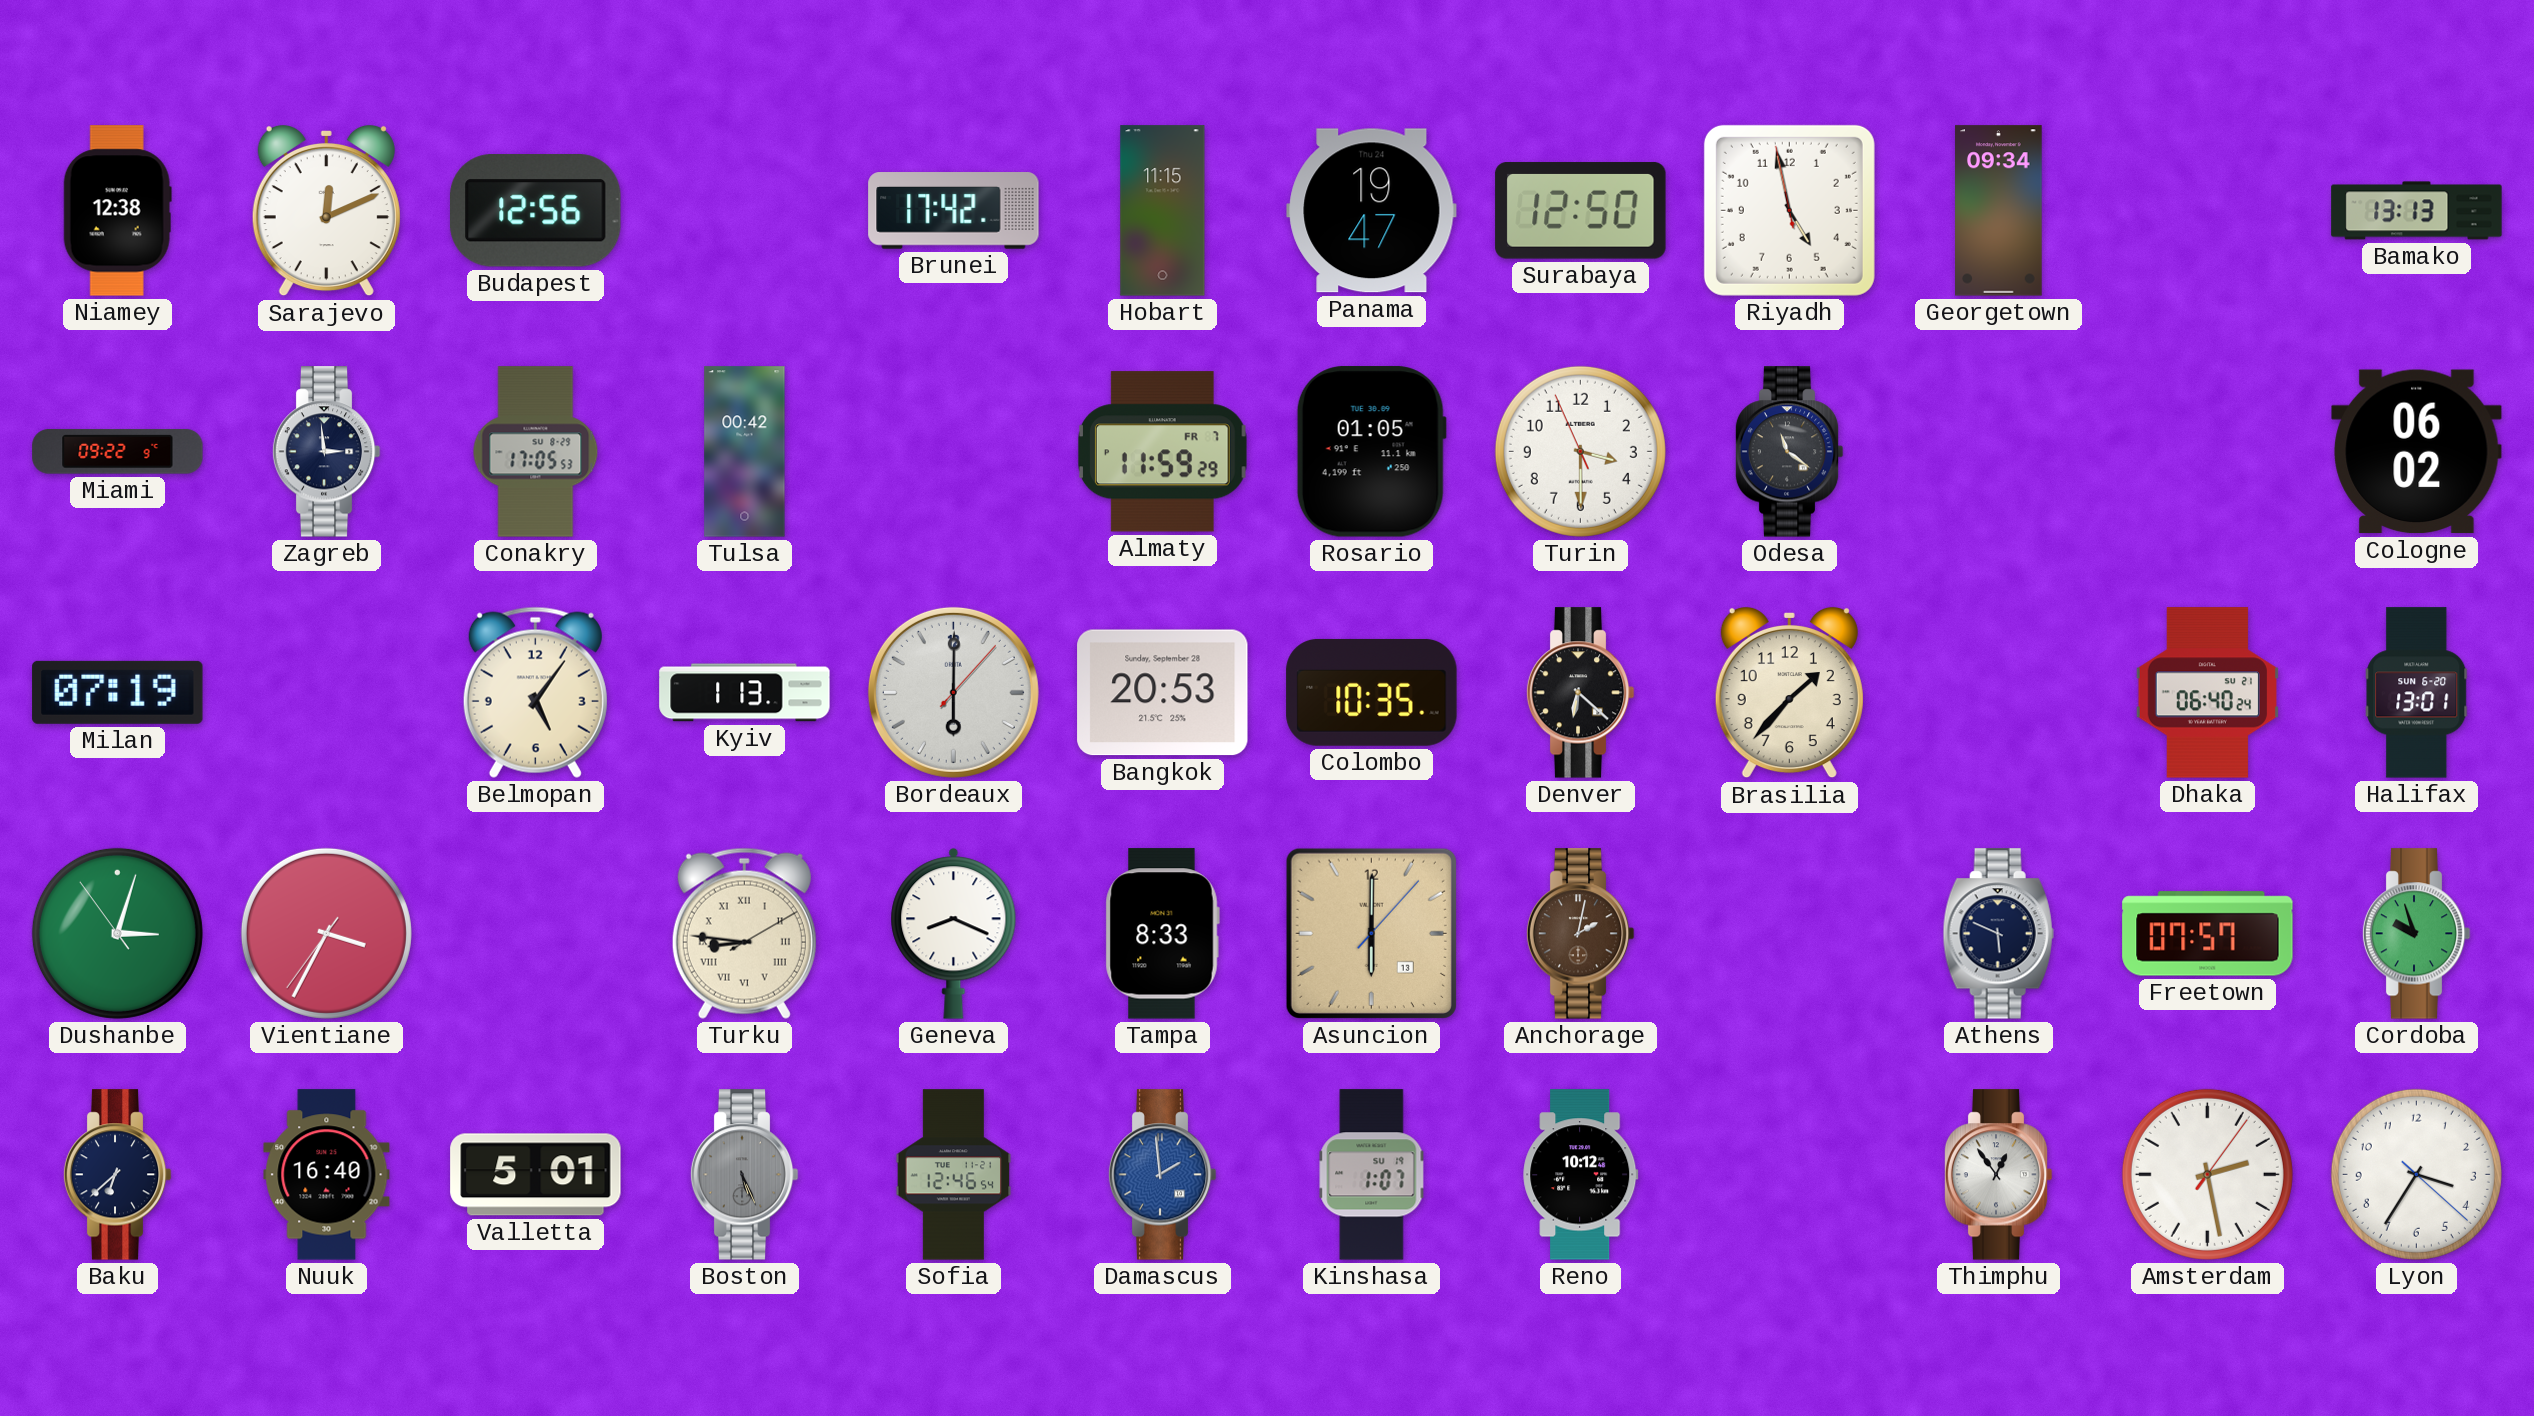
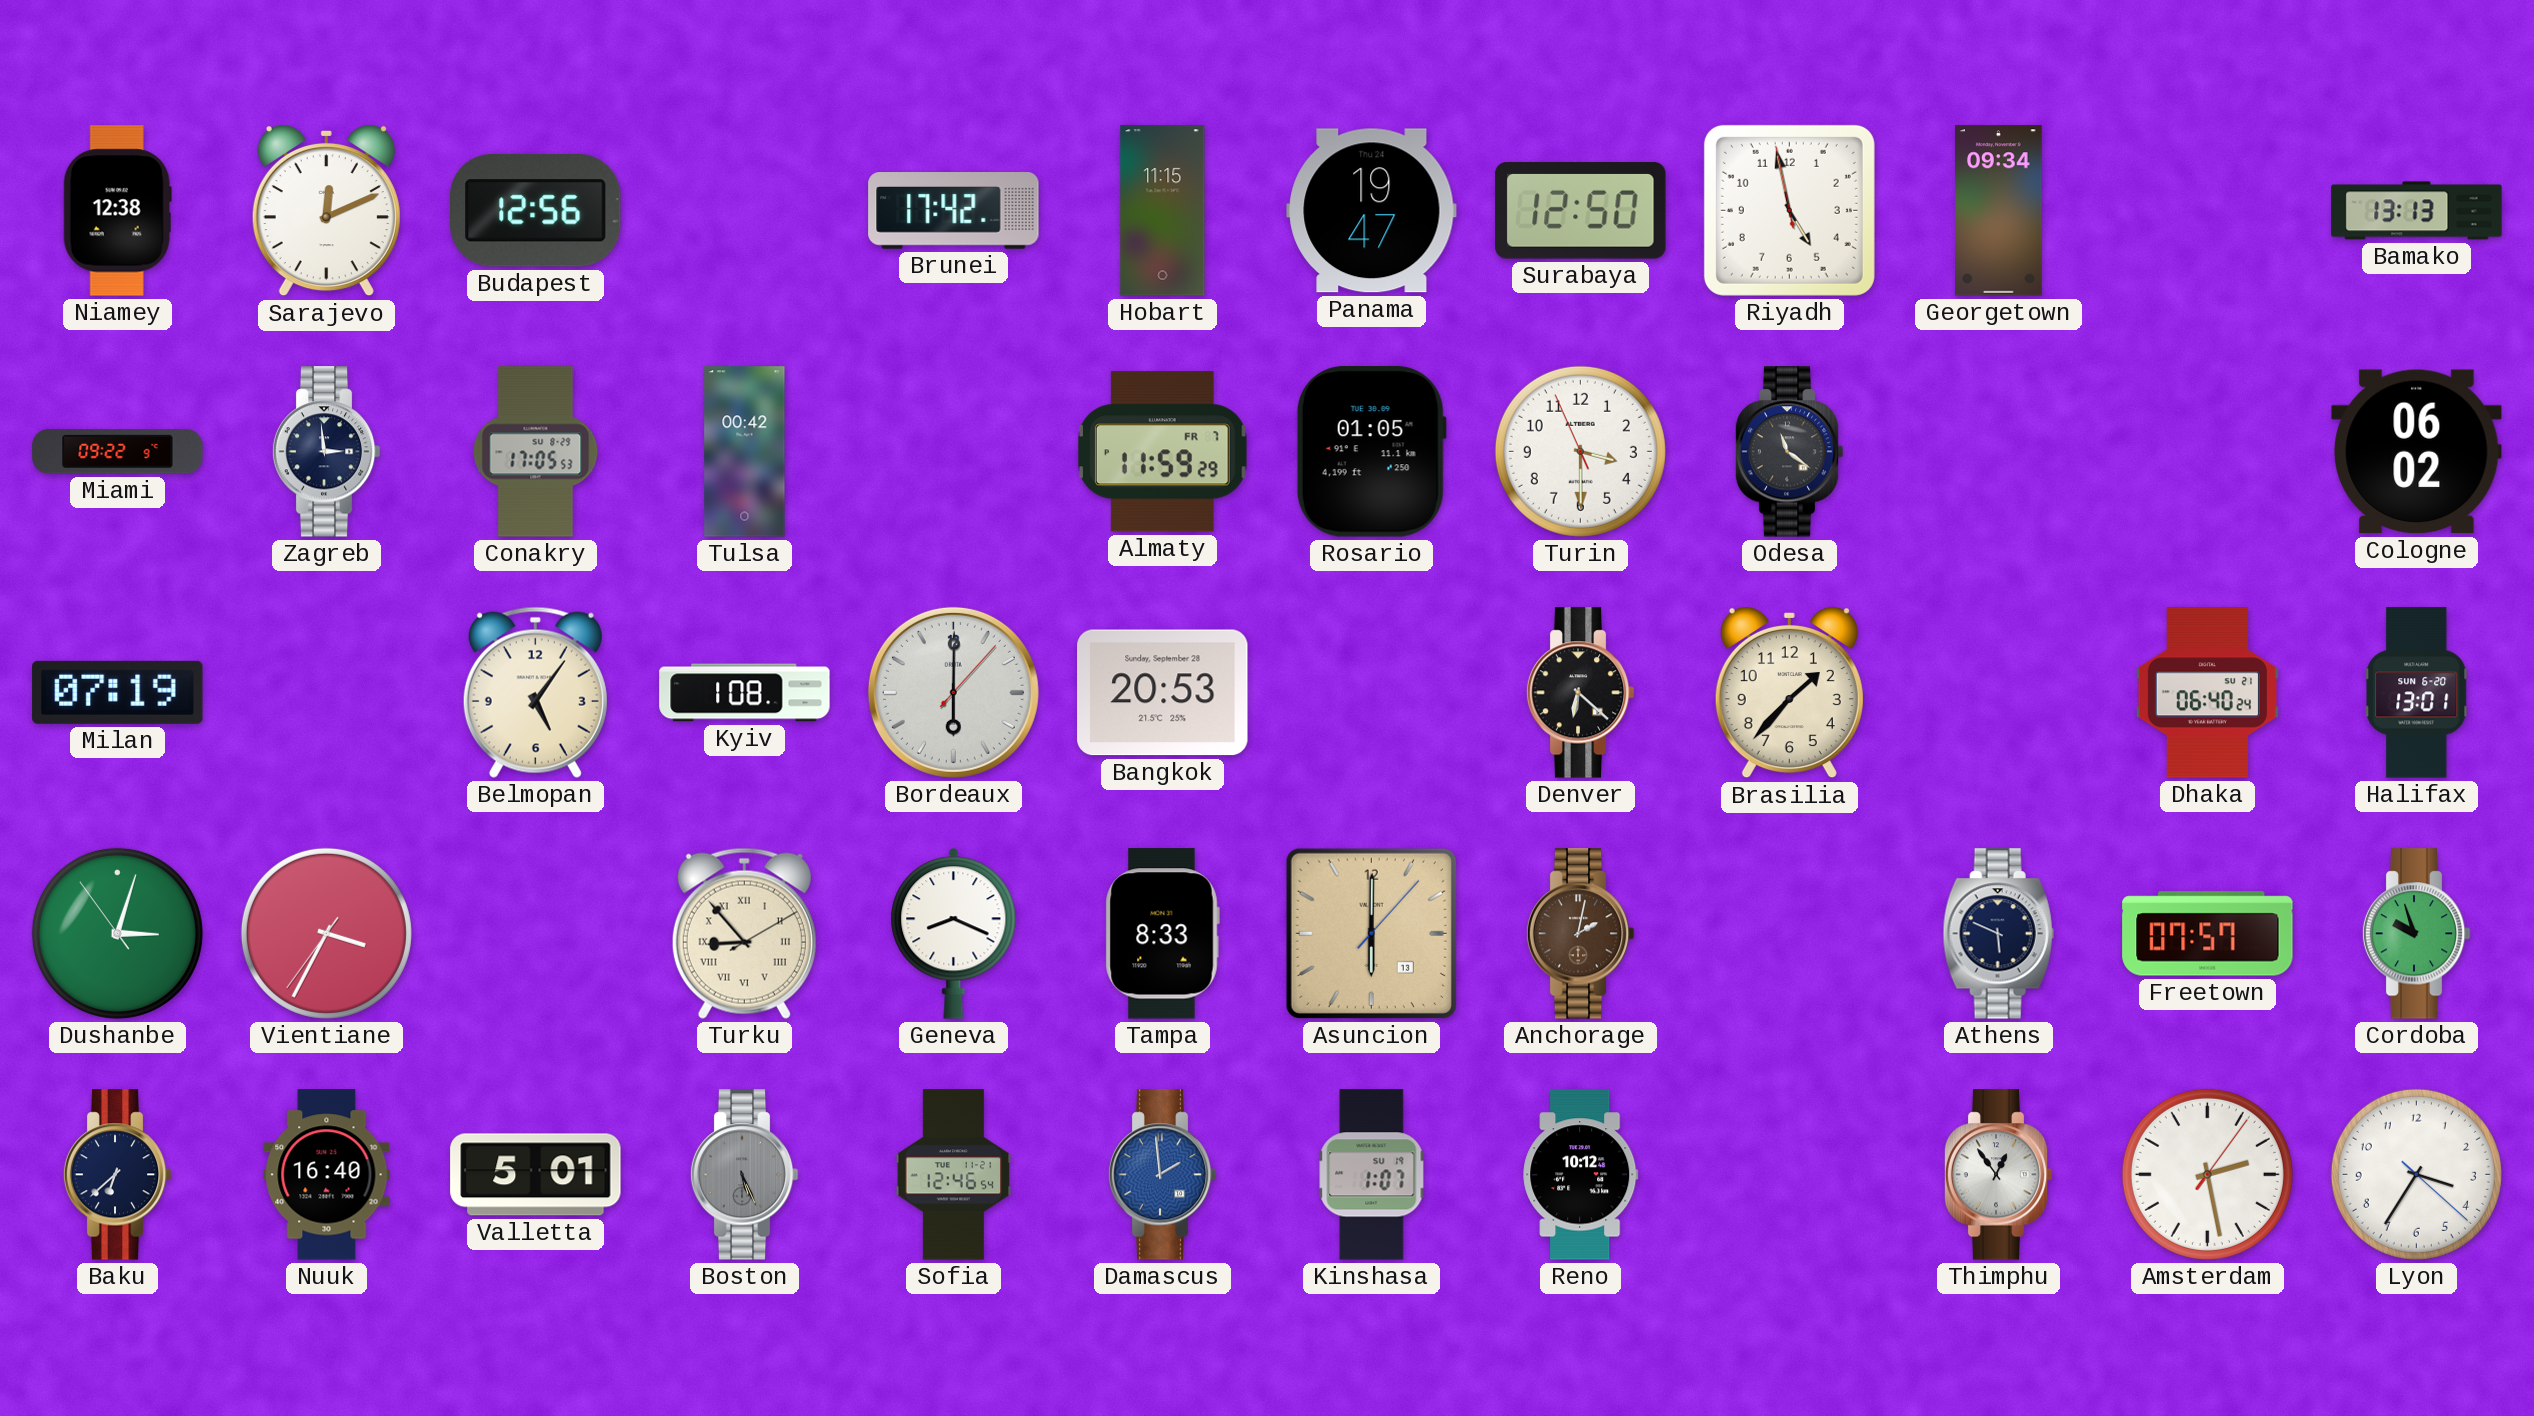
Kyiv: 1:13 -> 1:08 (745, 693)
Colombo: 10:35 -> none (1372, 693)
Turku: 8:46 -> 8:53 (744, 933)
